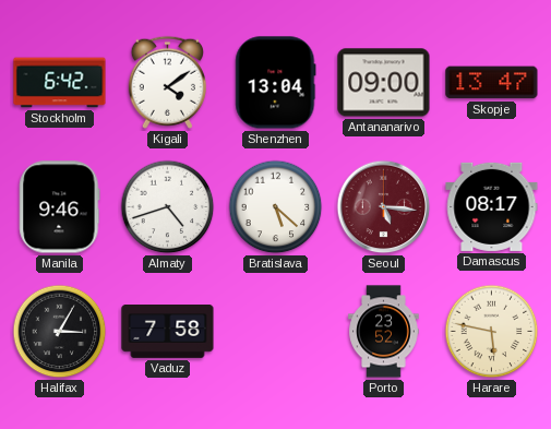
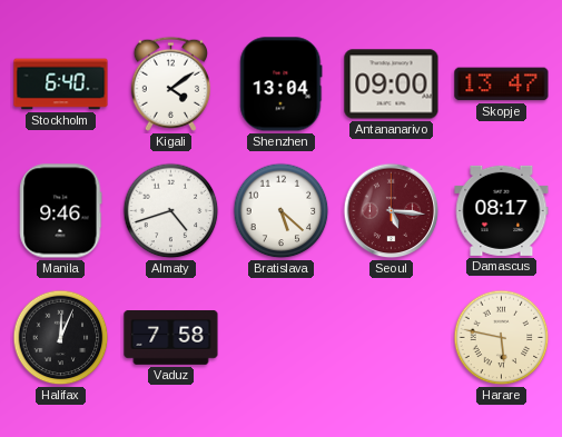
Stockholm: 6:42 -> 6:40 (61, 85)
Halifax: 3:05 -> 12:04 (61, 338)
Porto: 23:52 -> none (384, 332)
